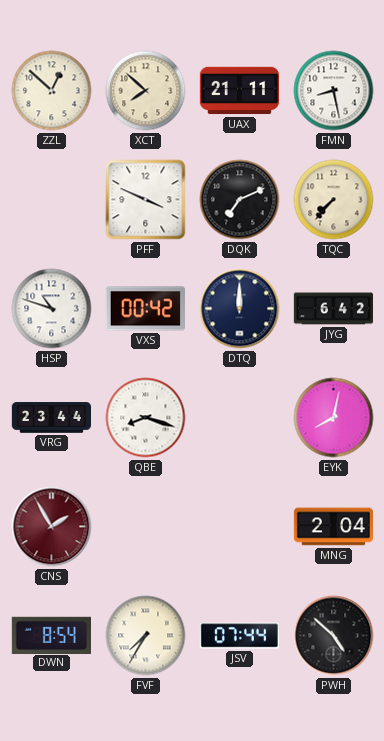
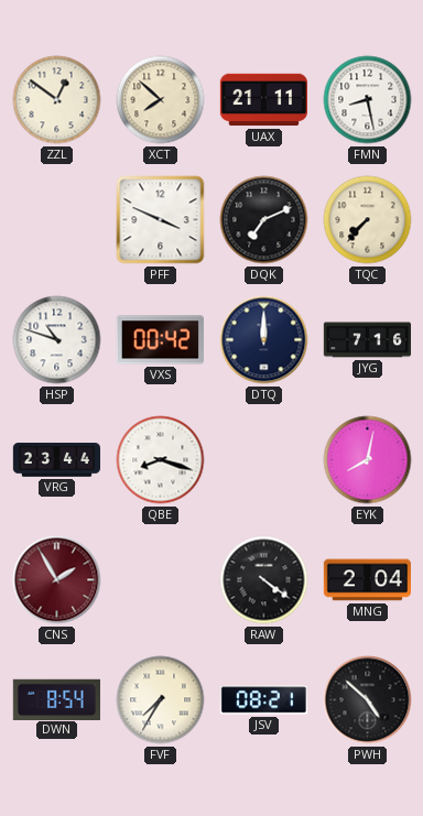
ZZL: 12:52 -> 12:51 (57, 100)
JYG: 6:42 -> 7:16 (367, 340)
RAW: none -> 4:21 (264, 580)
JSV: 07:44 -> 08:21 (263, 700)
